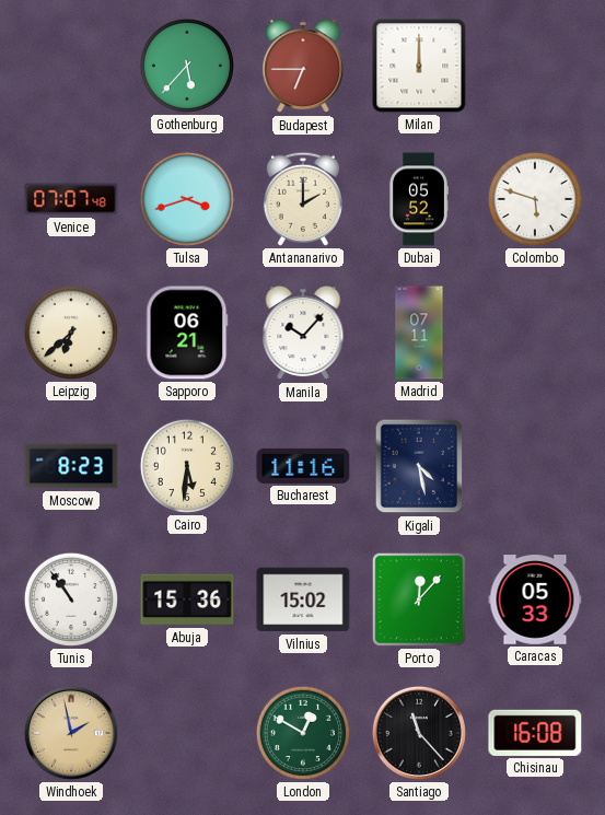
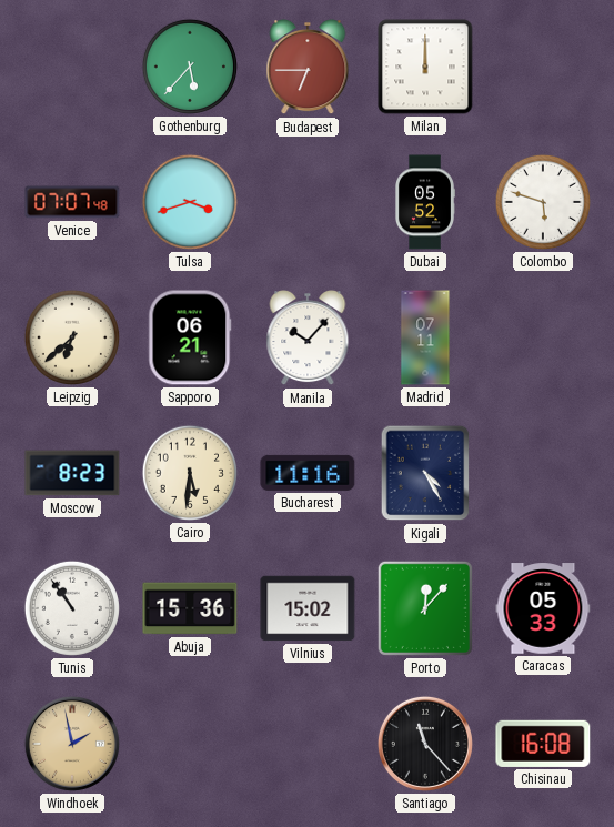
Antananarivo: 2:00 -> none (303, 199)
Kigali: 4:28 -> 4:25 (425, 473)
London: 12:50 -> none (303, 733)
